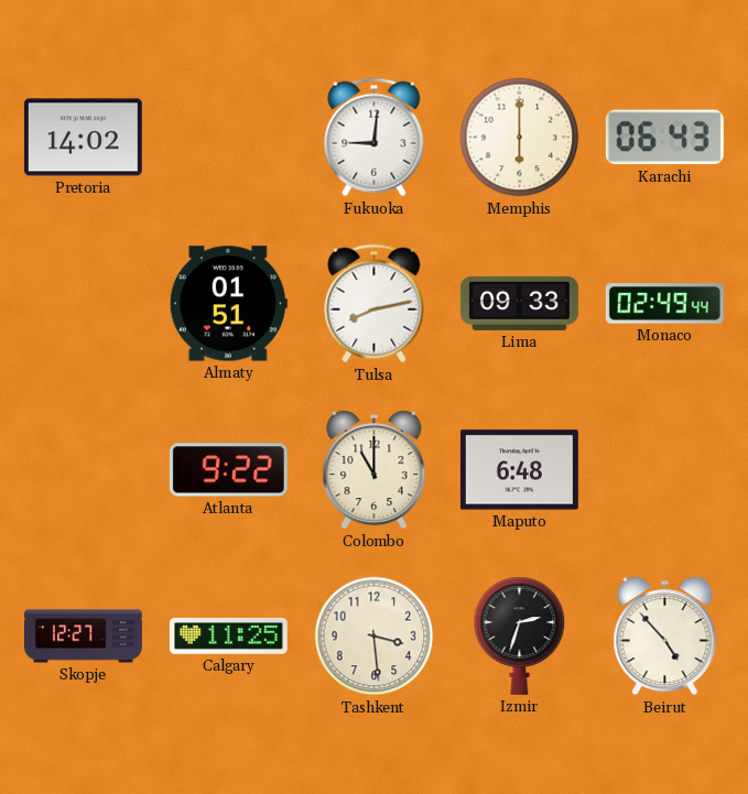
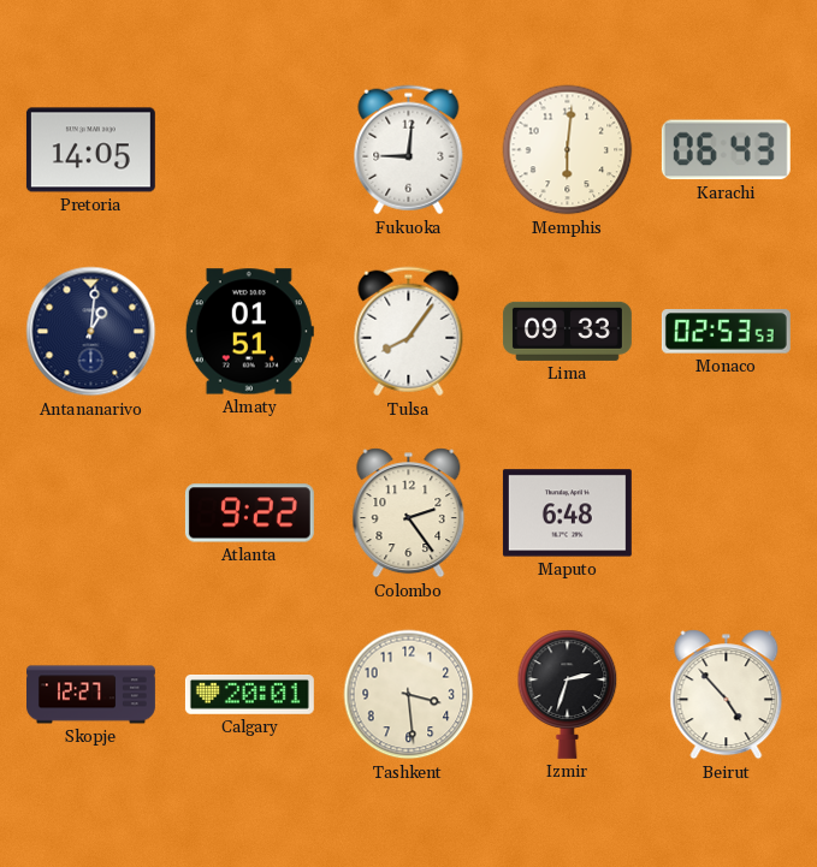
Pretoria: 14:02 -> 14:05 (90, 150)
Memphis: 6:00 -> 6:01 (568, 150)
Antananarivo: none -> 1:01 (91, 332)
Tulsa: 8:13 -> 8:06 (409, 332)
Monaco: 02:49 -> 02:53 (726, 332)
Colombo: 11:00 -> 2:24 (409, 513)
Calgary: 11:25 -> 20:01 (249, 695)
